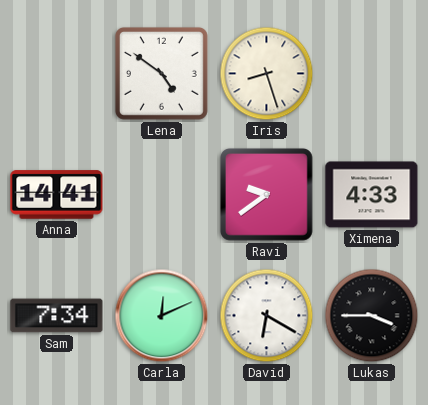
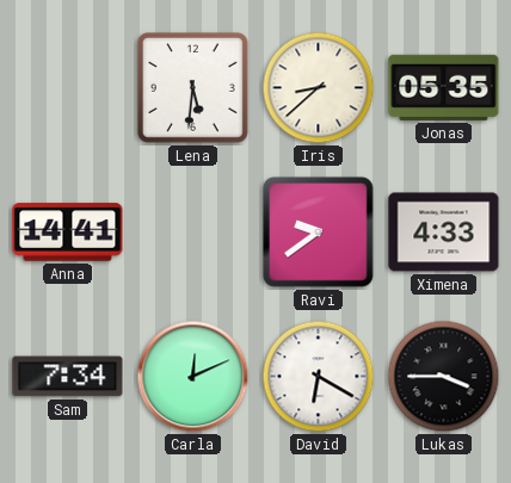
Lena: 4:51 -> 5:31 (192, 87)
Iris: 8:27 -> 8:38 (319, 88)
Jonas: none -> 05:35 (444, 87)
